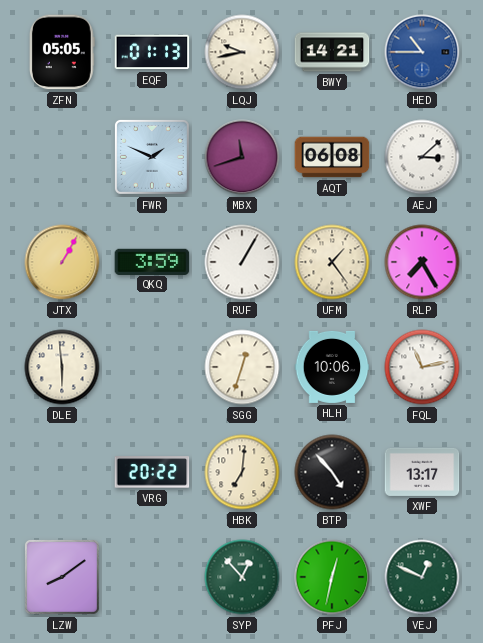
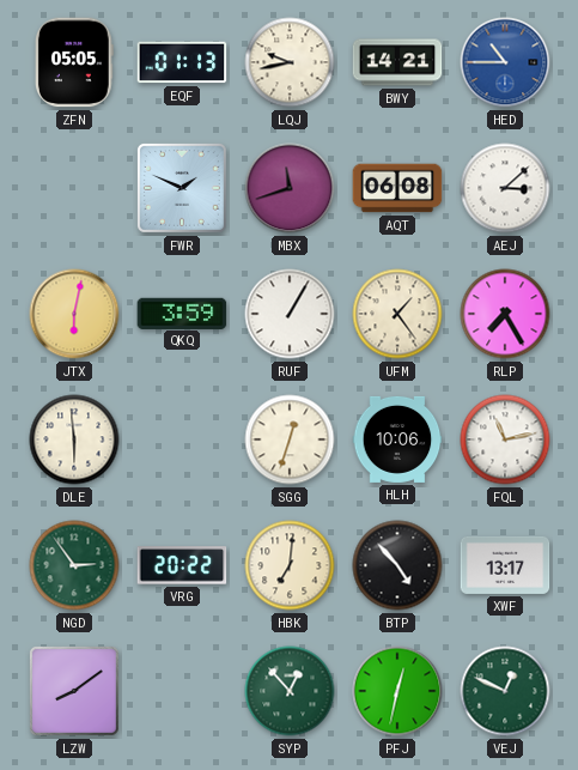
JTX: 1:05 -> 6:02 (74, 314)
NGD: none -> 2:54 (74, 565)
